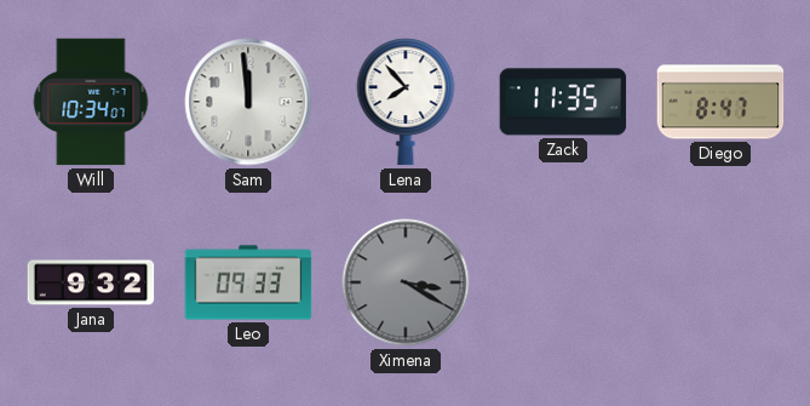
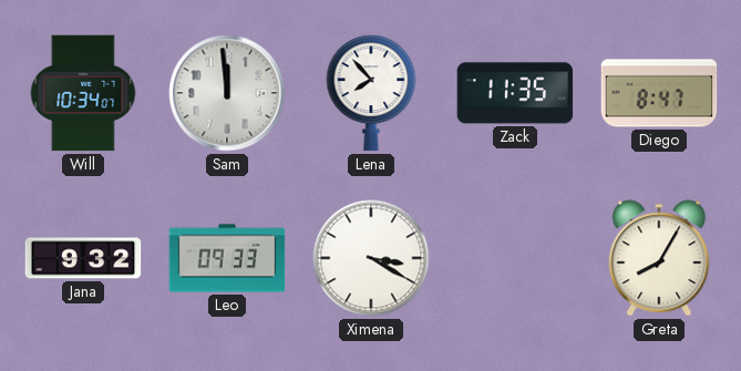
Ximena dial: grey -> white (371, 258)
Greta: none -> 8:05 (659, 258)
